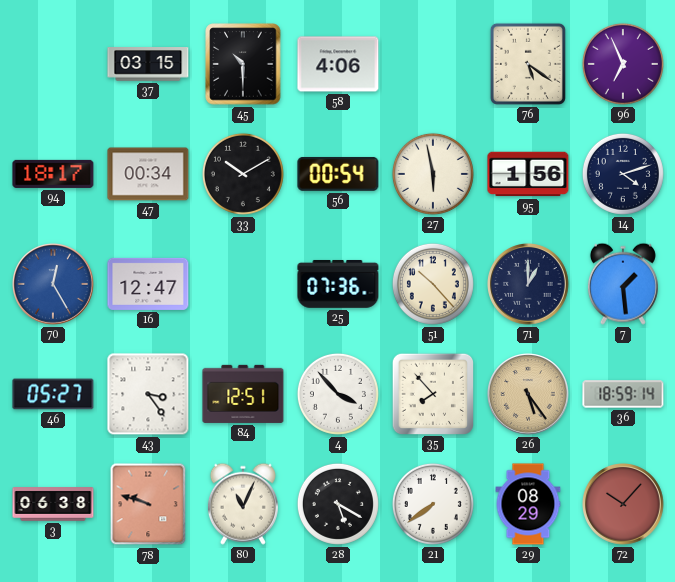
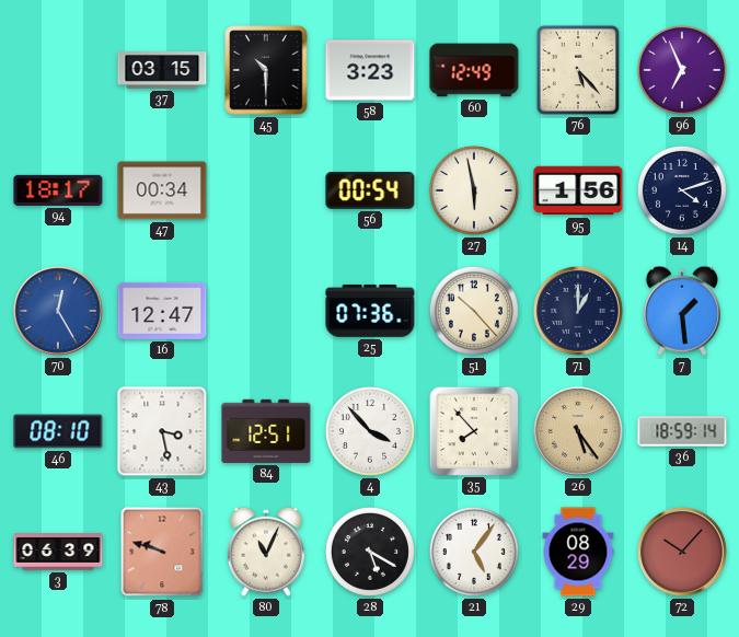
58: 4:06 -> 3:23 (370, 70)
60: none -> 12:49 (474, 70)
76: 5:21 -> 5:23 (578, 70)
33: 10:10 -> none (243, 174)
46: 05:27 -> 08:10 (58, 431)
43: 3:24 -> 3:28 (162, 431)
3: 06:38 -> 06:39 (58, 552)
21: 7:39 -> 5:06 (474, 552)
